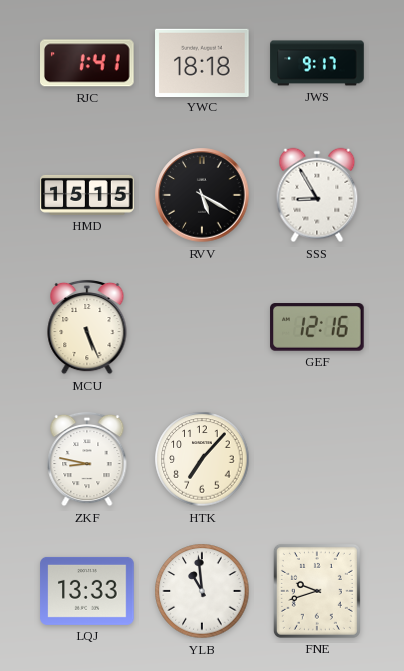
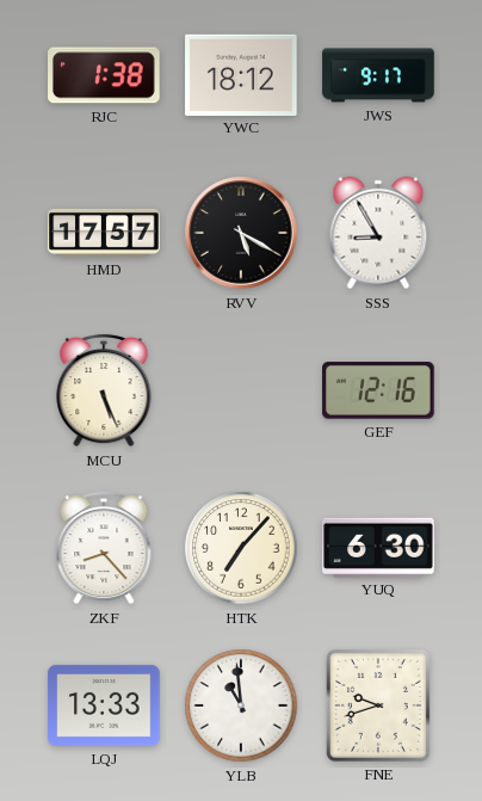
RJC: 1:41 -> 1:38 (105, 75)
YWC: 18:18 -> 18:12 (241, 74)
HMD: 15:15 -> 17:57 (104, 233)
ZKF: 8:47 -> 8:23 (104, 548)
YUQ: none -> 6:30 (378, 547)
